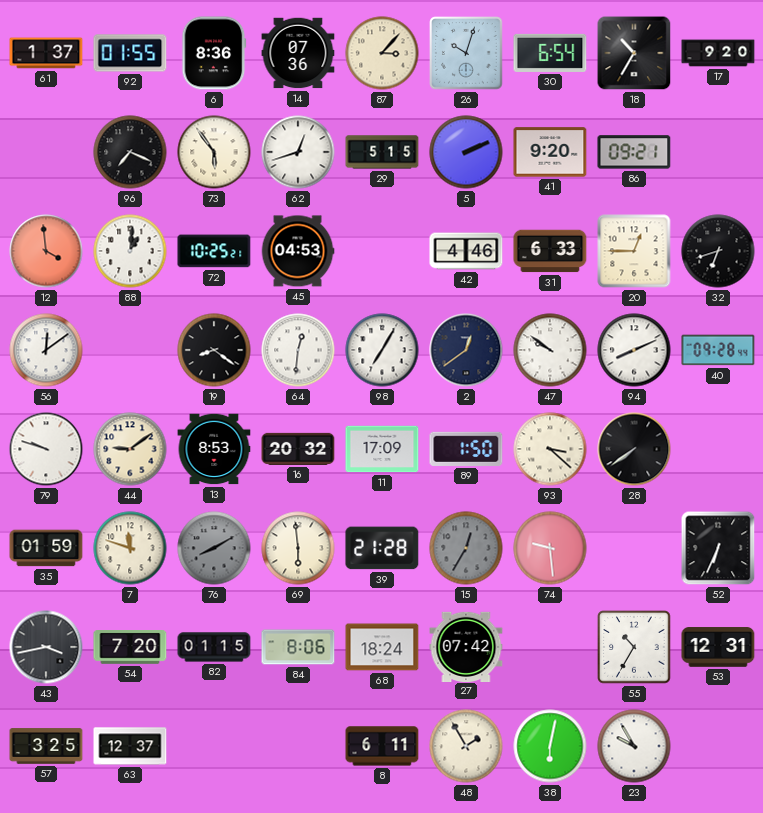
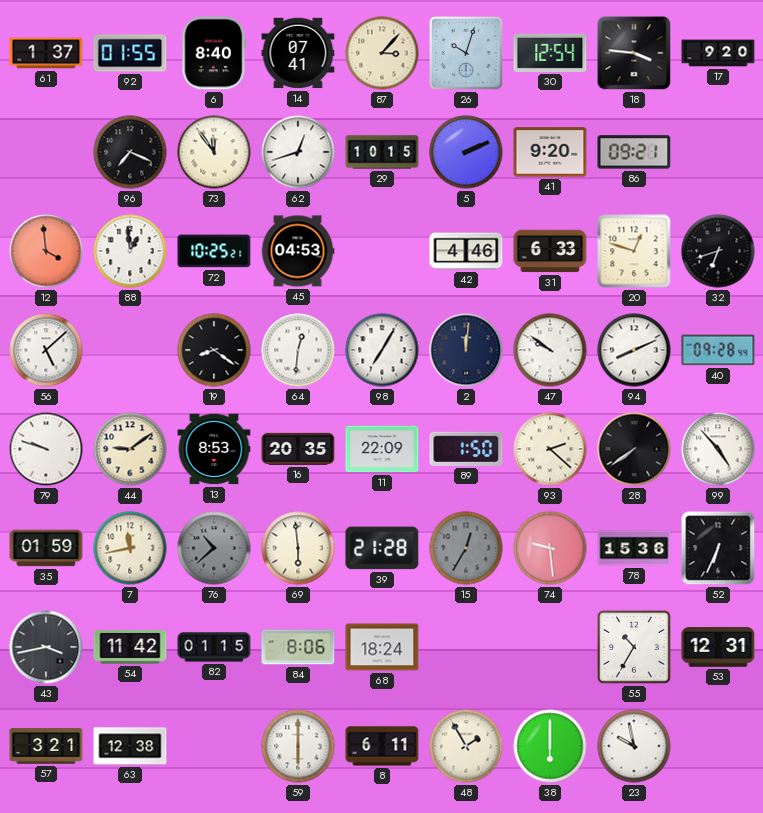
6: 8:36 -> 8:40 (214, 53)
14: 07:36 -> 07:41 (298, 53)
30: 6:54 -> 12:54 (550, 53)
18: 10:35 -> 3:46 (634, 53)
73: 5:54 -> 11:54 (214, 152)
29: 5:15 -> 10:15 (382, 152)
88: 1:01 -> 12:59 (130, 251)
20: 12:45 -> 12:48 (634, 251)
56: 12:09 -> 5:08 (46, 350)
2: 12:39 -> 12:01 (466, 350)
16: 20:32 -> 20:35 (298, 449)
11: 17:09 -> 22:09 (382, 449)
93: 3:22 -> 2:22 (550, 449)
99: none -> 4:53 (718, 449)
7: 11:48 -> 11:43 (130, 548)
76: 8:10 -> 10:38 (214, 548)
78: none -> 15:36 (634, 548)
54: 7:20 -> 11:42 (130, 648)
27: 07:42 -> none (466, 646)
57: 3:25 -> 3:21 (46, 746)
63: 12:37 -> 12:38 (130, 746)
59: none -> 6:00 (298, 746)
38: 6:02 -> 6:00 (550, 746)
23: 9:55 -> 9:58 (634, 746)
